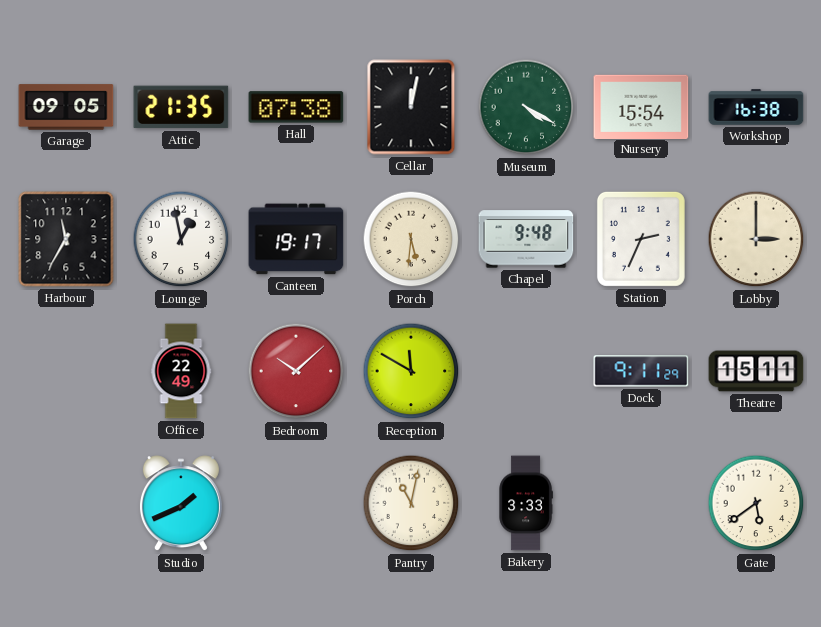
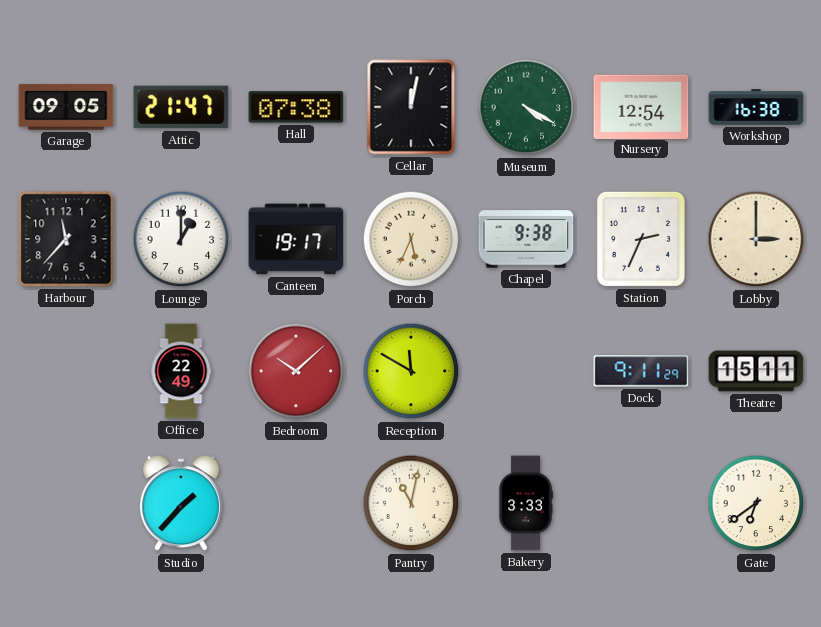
Attic: 21:35 -> 21:47 (181, 107)
Nursery: 15:54 -> 12:54 (641, 106)
Harbour: 11:35 -> 11:37 (66, 239)
Lounge: 12:58 -> 1:00 (181, 239)
Porch: 5:31 -> 5:34 (411, 239)
Chapel: 9:48 -> 9:38 (526, 239)
Studio: 1:41 -> 1:37 (181, 504)
Gate: 5:39 -> 6:39 (756, 503)
